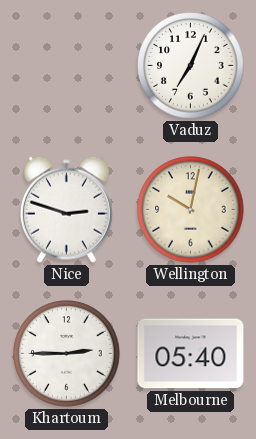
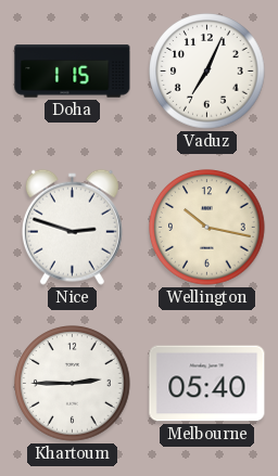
Doha: none -> 1:15 (73, 72)
Wellington: 10:02 -> 10:17 (207, 228)
